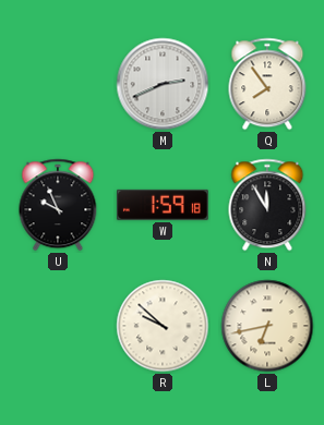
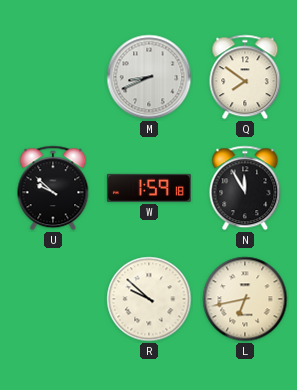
M: 2:41 -> 8:41 (149, 77)
Q: 7:54 -> 7:51 (245, 77)
U: 9:56 -> 9:52 (53, 188)
